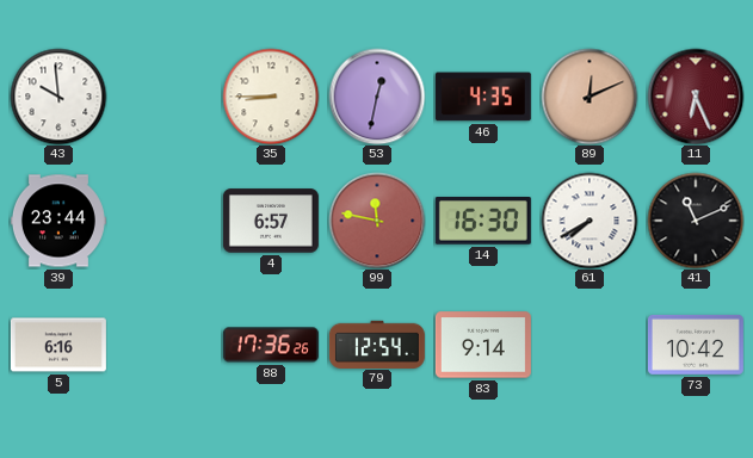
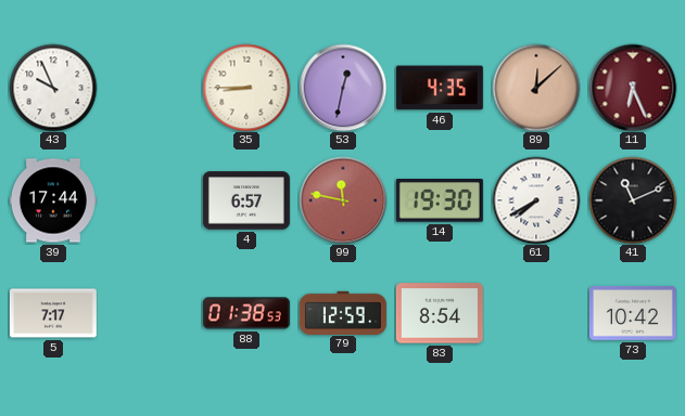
43: 9:59 -> 9:56 (53, 88)
89: 12:11 -> 12:08 (536, 88)
39: 23:44 -> 17:44 (53, 200)
14: 16:30 -> 19:30 (440, 201)
5: 6:16 -> 7:17 (53, 313)
88: 17:36 -> 01:38 (246, 313)
79: 12:54 -> 12:59 (343, 312)
83: 9:14 -> 8:54 (440, 313)
